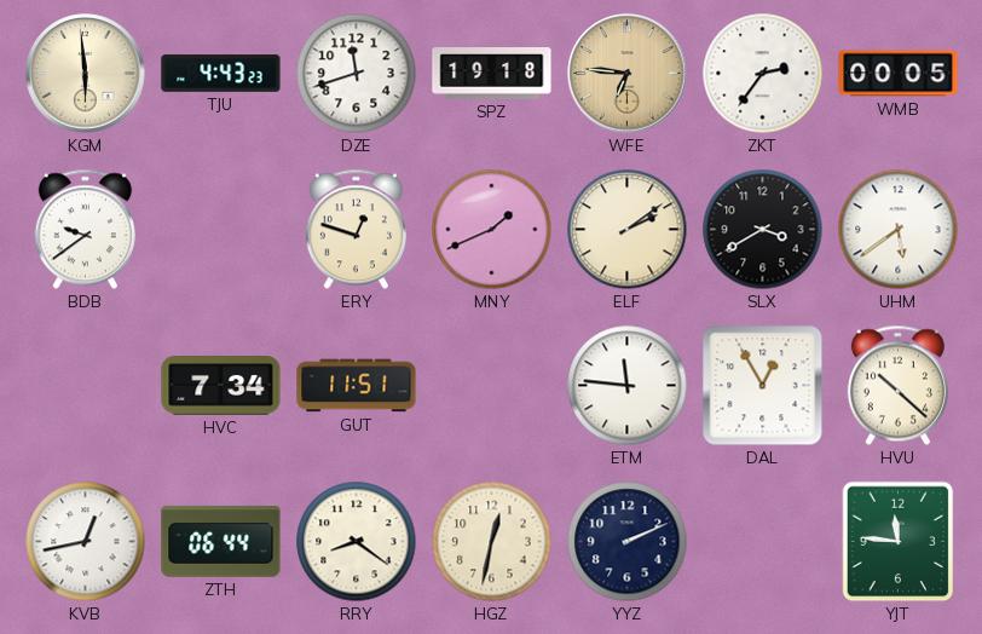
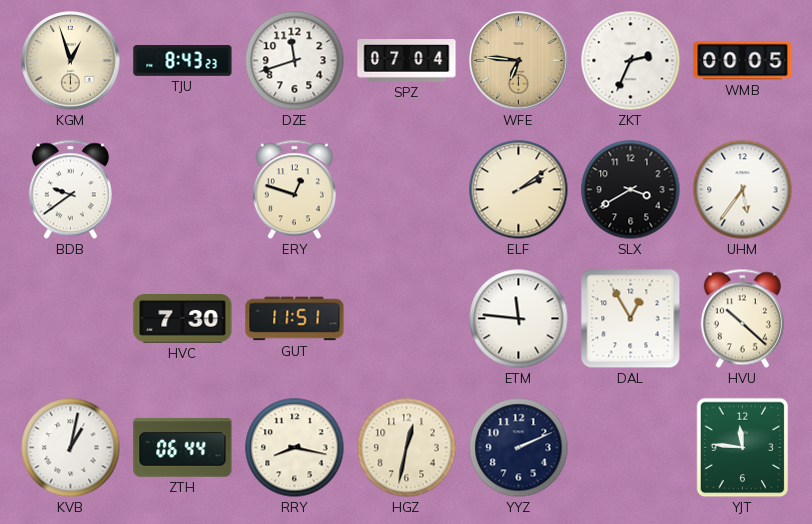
KGM: 5:59 -> 12:57 (71, 61)
TJU: 4:43 -> 8:43 (183, 61)
SPZ: 19:18 -> 07:04 (407, 61)
ZKT: 2:36 -> 2:34 (631, 61)
MNY: 1:41 -> none (492, 230)
UHM: 5:39 -> 5:36 (743, 190)
HVC: 7:34 -> 7:30 (183, 319)
KVB: 12:43 -> 1:02 (71, 448)
RRY: 8:21 -> 8:17 (295, 448)
